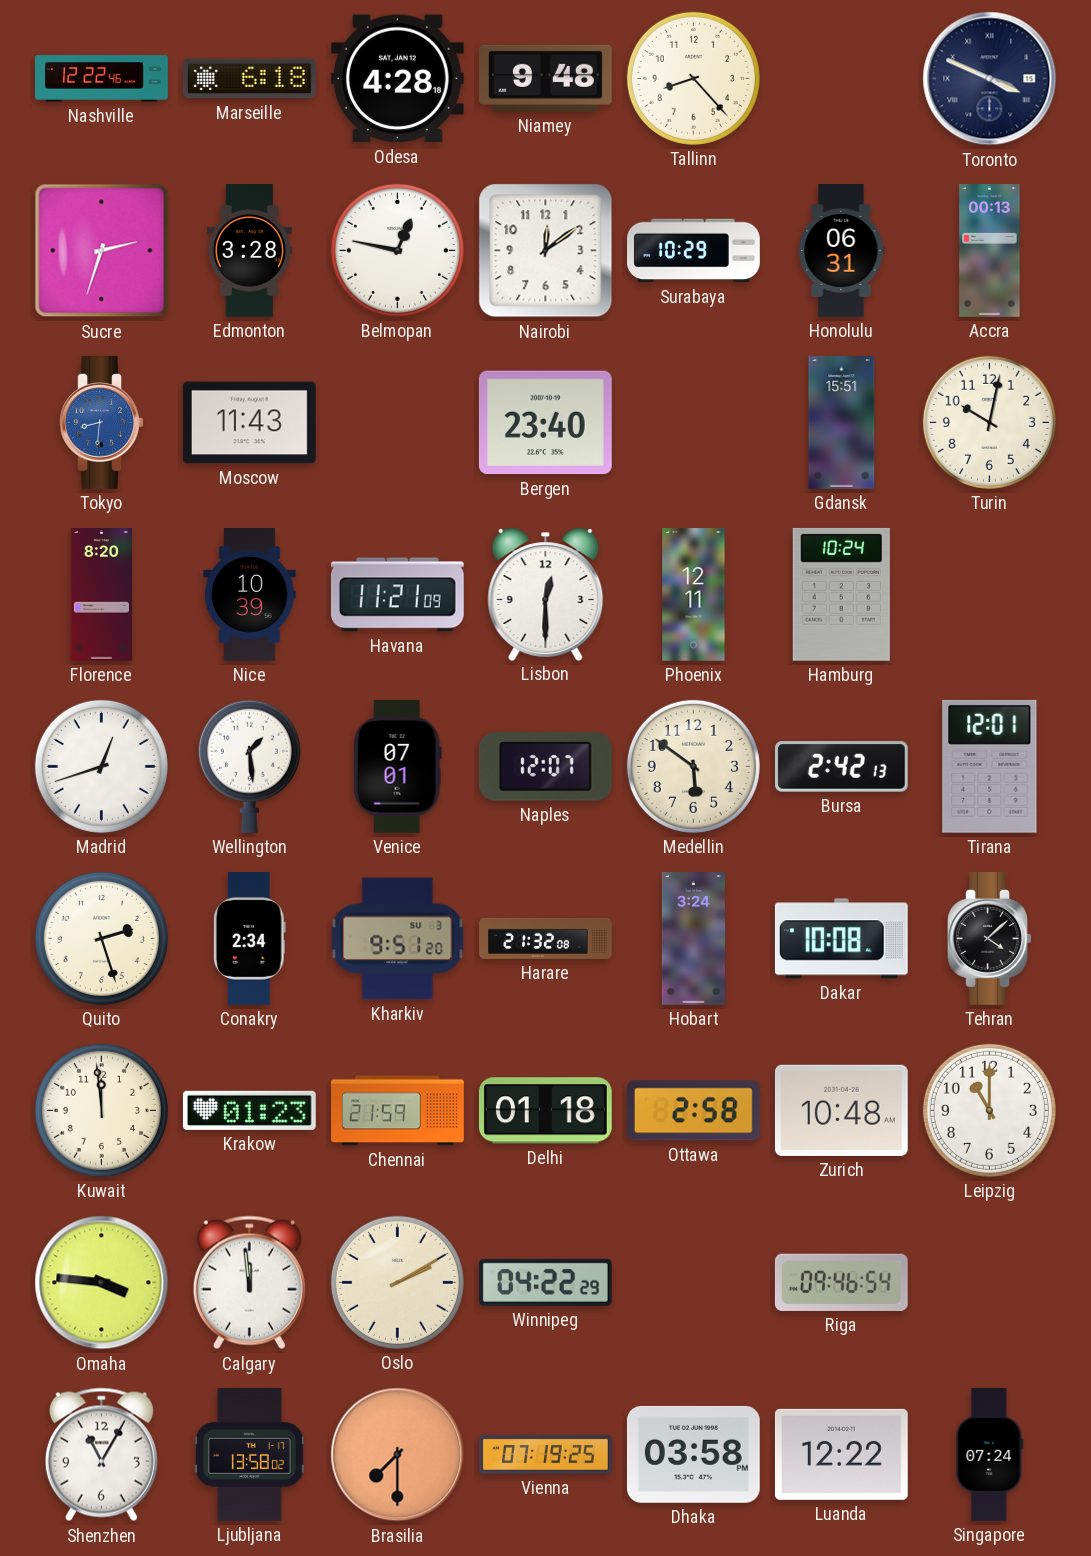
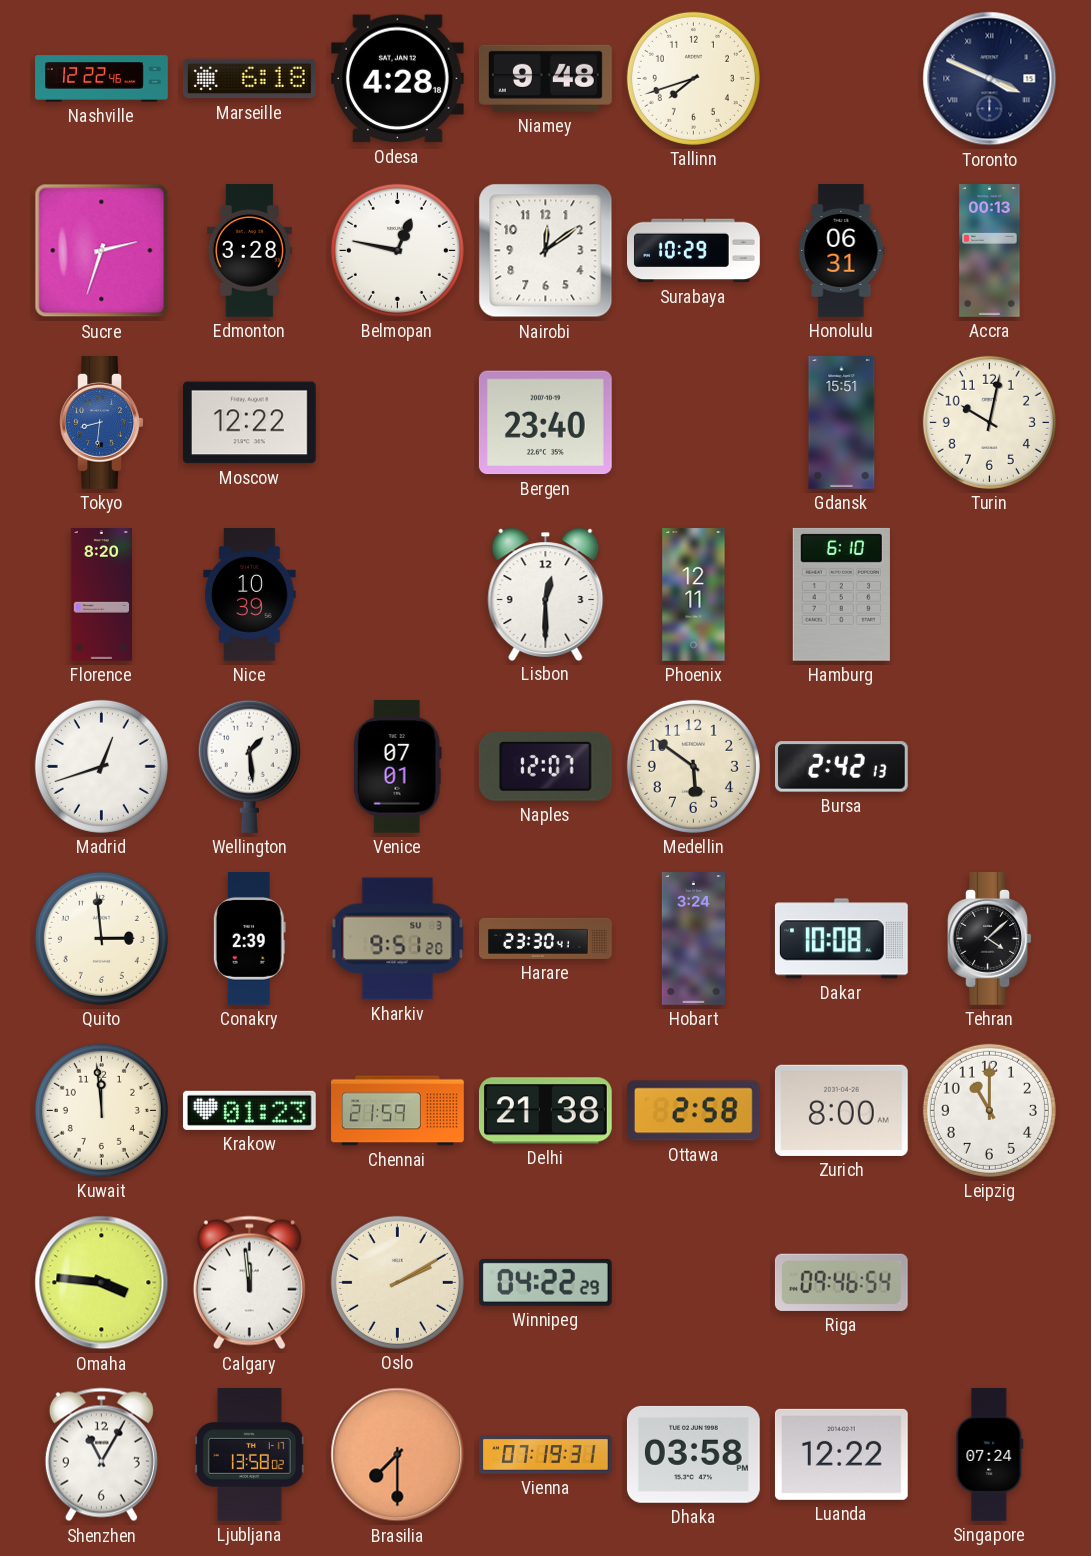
Tallinn: 8:23 -> 7:42 (693, 78)
Moscow: 11:43 -> 12:22 (249, 423)
Havana: 11:21 -> none (397, 595)
Hamburg: 10:24 -> 6:10 (841, 594)
Tirana: 12:01 -> none (990, 766)
Quito: 2:27 -> 2:59 (101, 938)
Conakry: 2:34 -> 2:39 (249, 939)
Harare: 21:32 -> 23:30 (546, 938)
Delhi: 01:18 -> 21:38 (545, 1111)
Zurich: 10:48 -> 8:00 (841, 1110)
Vienna: 07:19:25 -> 07:19:31 (546, 1455)
